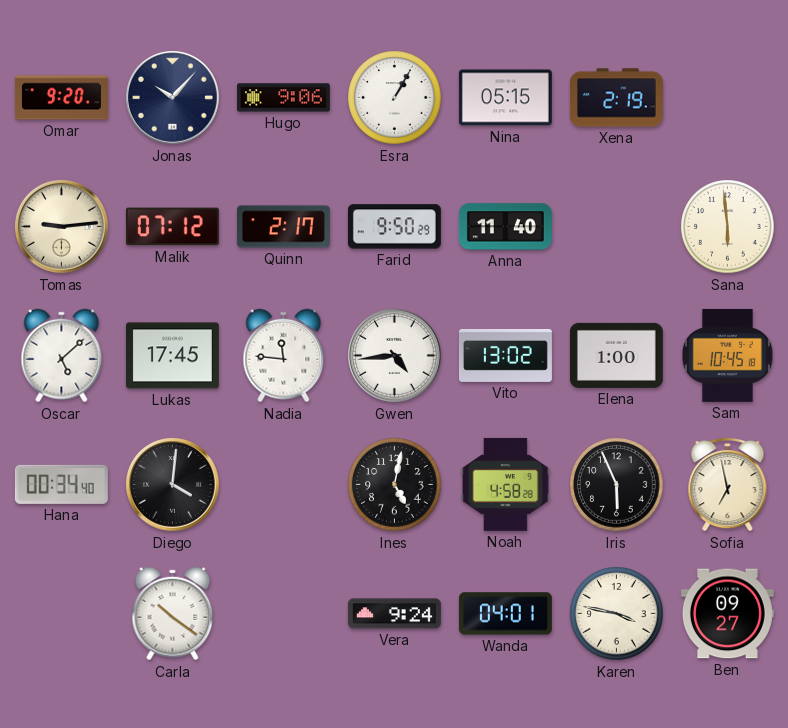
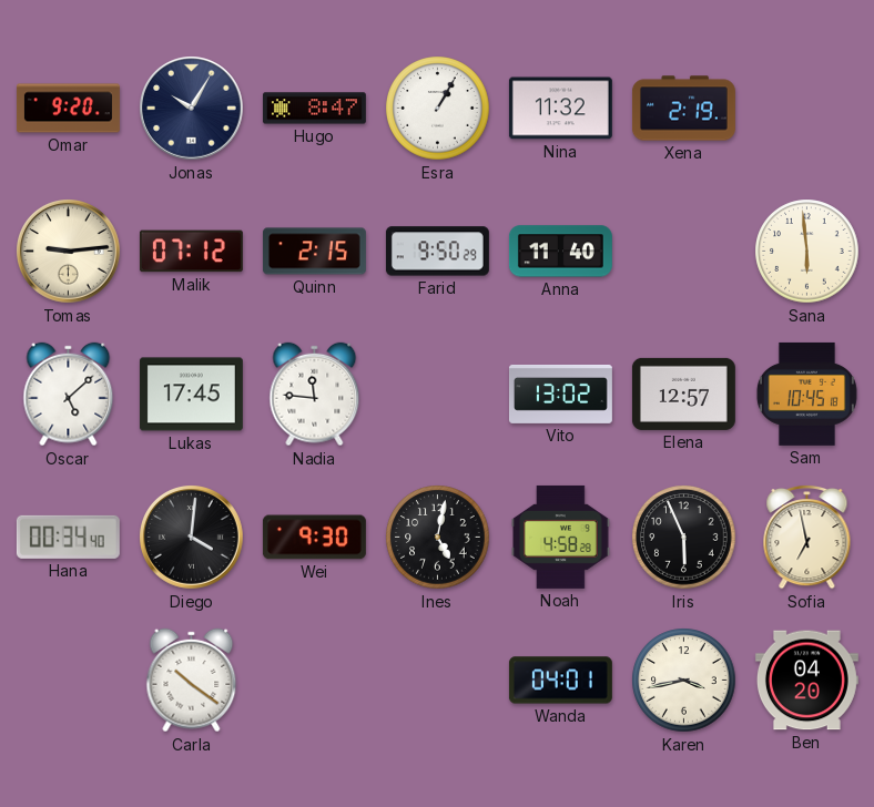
Jonas: 10:07 -> 10:05 (192, 109)
Hugo: 9:06 -> 8:47 (314, 109)
Nina: 05:15 -> 11:32 (560, 109)
Quinn: 2:17 -> 2:15 (314, 252)
Gwen: 4:44 -> none (395, 356)
Elena: 1:00 -> 12:57 (683, 394)
Wei: none -> 9:30 (314, 538)
Vera: 9:24 -> none (394, 614)
Karen: 3:47 -> 3:43 (684, 681)
Ben: 09:27 -> 04:20 (806, 681)
